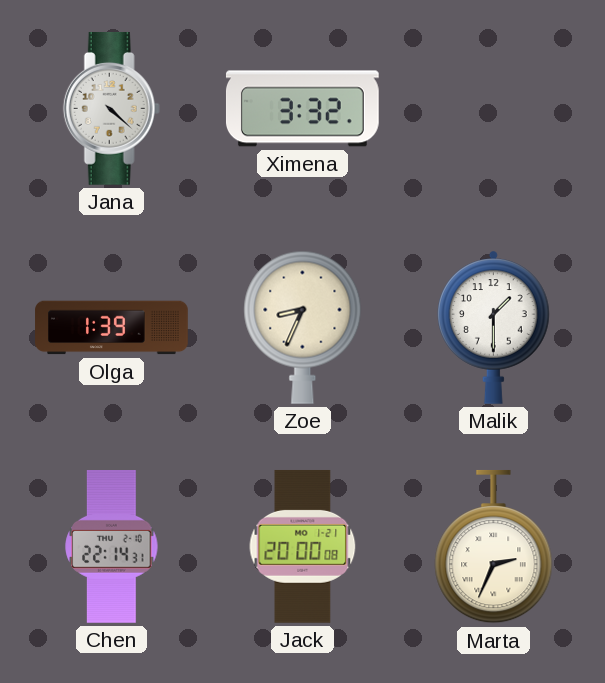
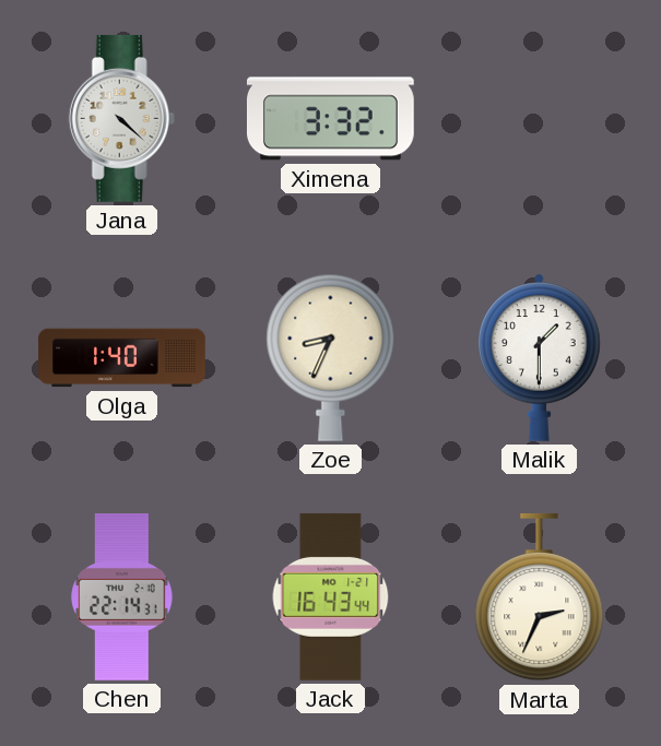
Olga: 1:39 -> 1:40 (122, 358)
Jack: 20:00 -> 16:43 (331, 597)
